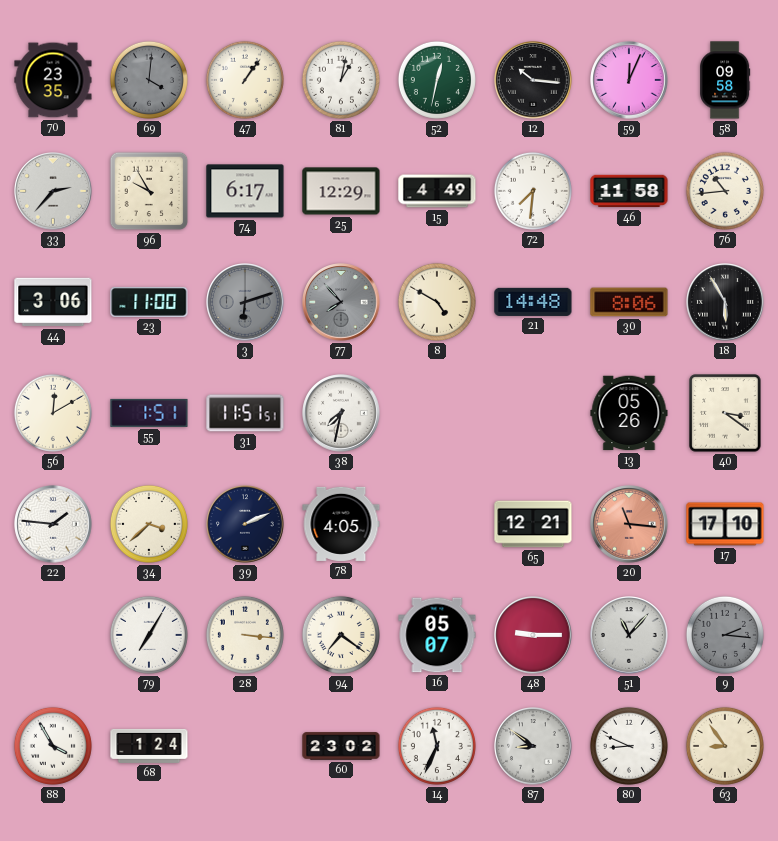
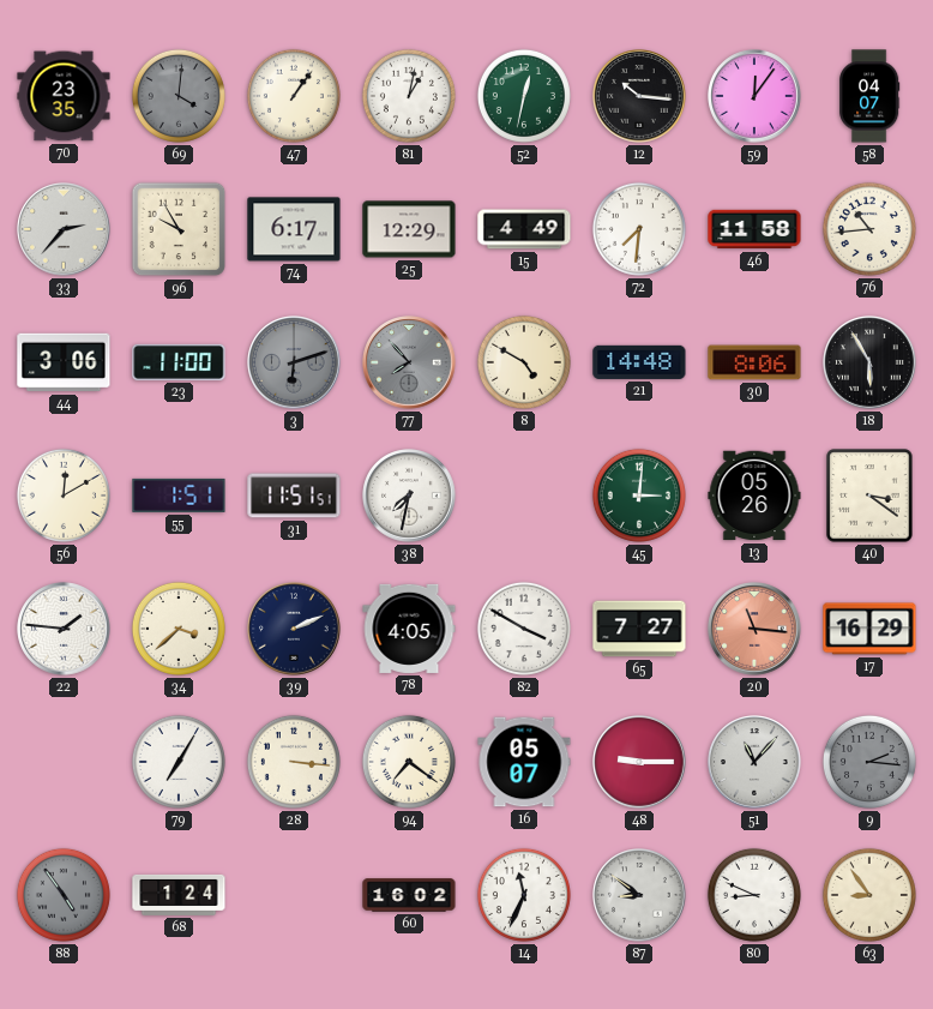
59: 12:04 -> 12:06 (754, 96)
58: 09:58 -> 04:07 (871, 96)
45: none -> 3:01 (639, 496)
82: none -> 3:50 (524, 629)
65: 12:21 -> 7:27 (639, 629)
17: 17:10 -> 16:29 (869, 629)
88: 3:55 -> 4:54 (64, 895)
88 dial: white -> grey (64, 895)
60: 23:02 -> 16:02 (409, 895)
